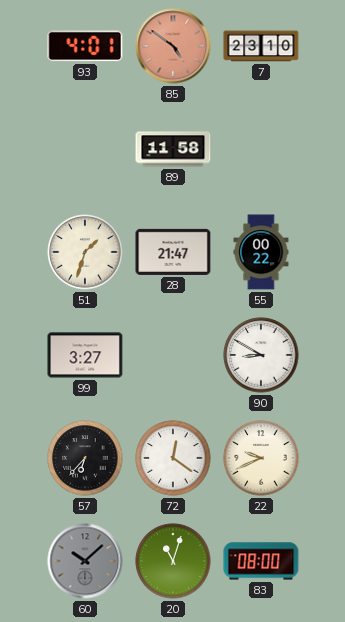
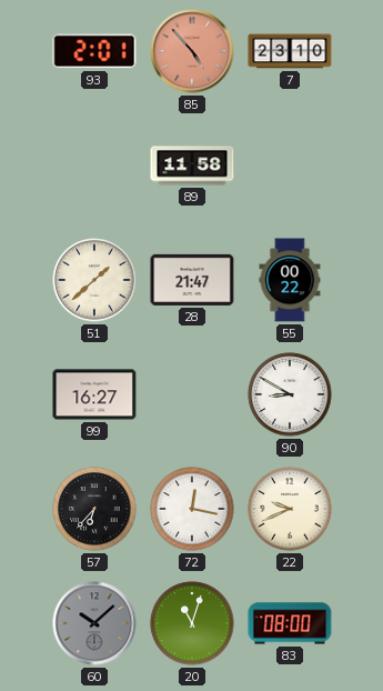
93: 4:01 -> 2:01 (94, 51)
85: 4:51 -> 4:53 (192, 51)
51: 1:33 -> 1:38 (94, 280)
99: 3:27 -> 16:27 (94, 394)
72: 12:21 -> 12:17 (192, 509)
